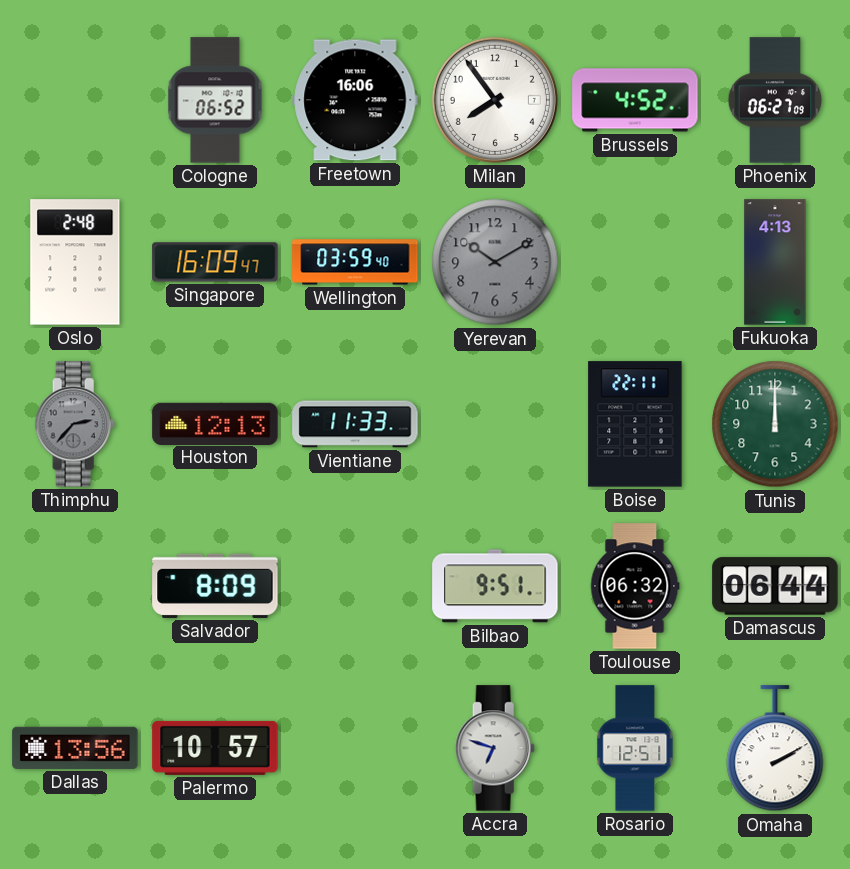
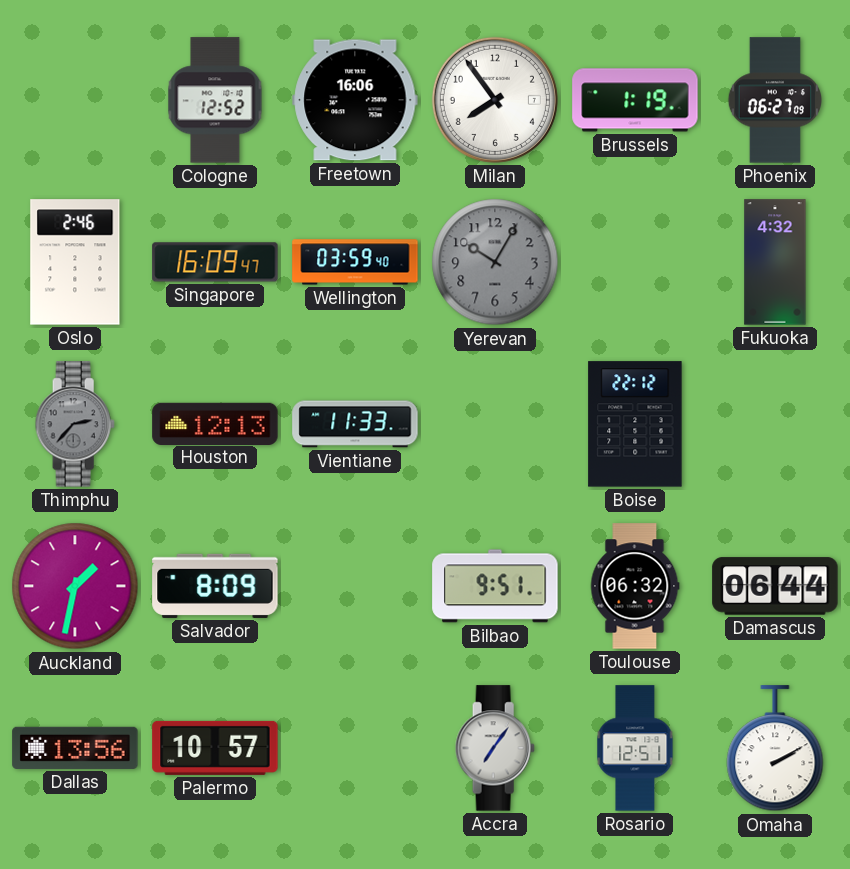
Cologne: 06:52 -> 12:52 (215, 100)
Brussels: 4:52 -> 1:19 (635, 100)
Oslo: 2:48 -> 2:46 (75, 262)
Yerevan: 10:10 -> 10:05 (495, 262)
Fukuoka: 4:13 -> 4:32 (775, 262)
Boise: 22:11 -> 22:12 (635, 424)
Tunis: 12:00 -> none (775, 424)
Auckland: none -> 1:32 (75, 586)
Accra: 6:48 -> 7:06 (495, 748)
